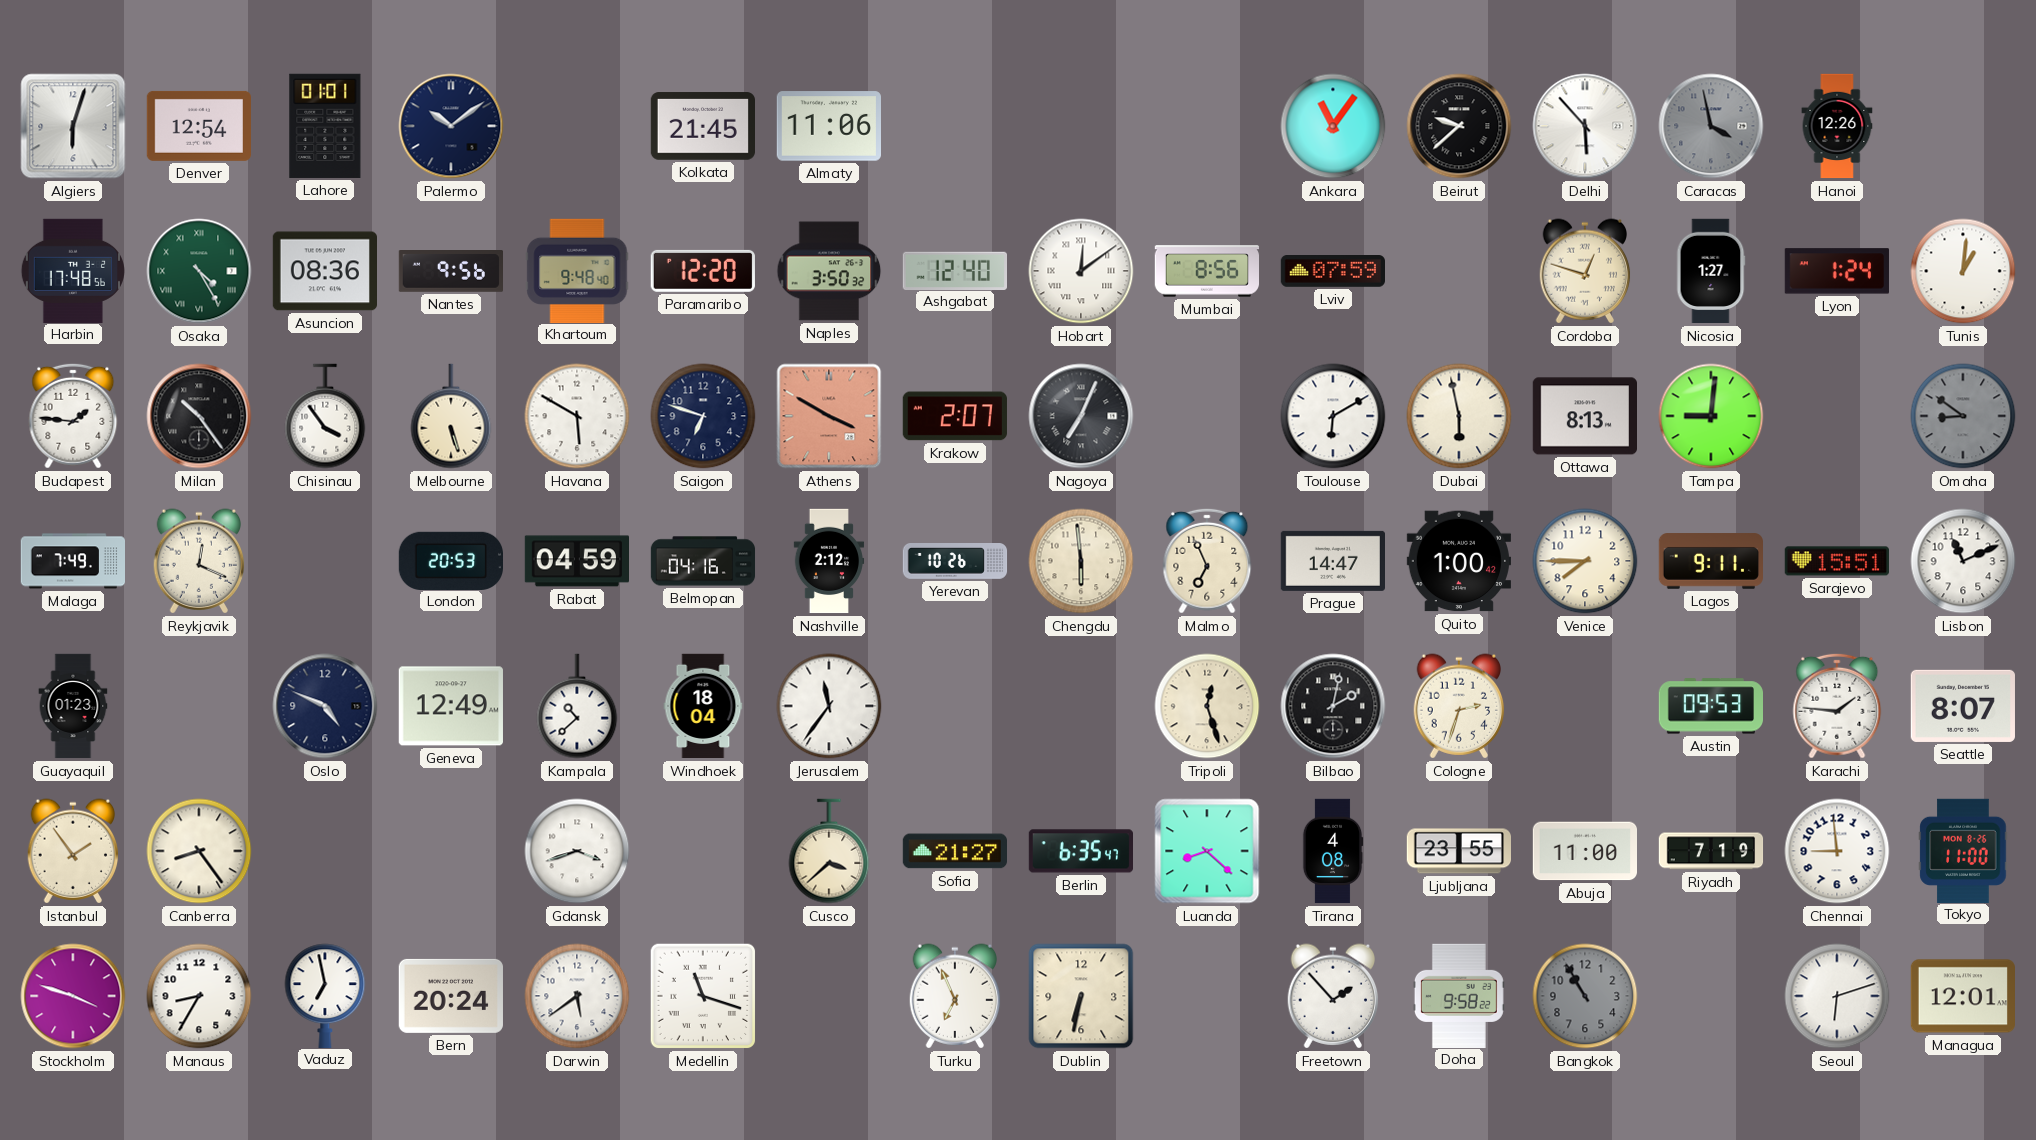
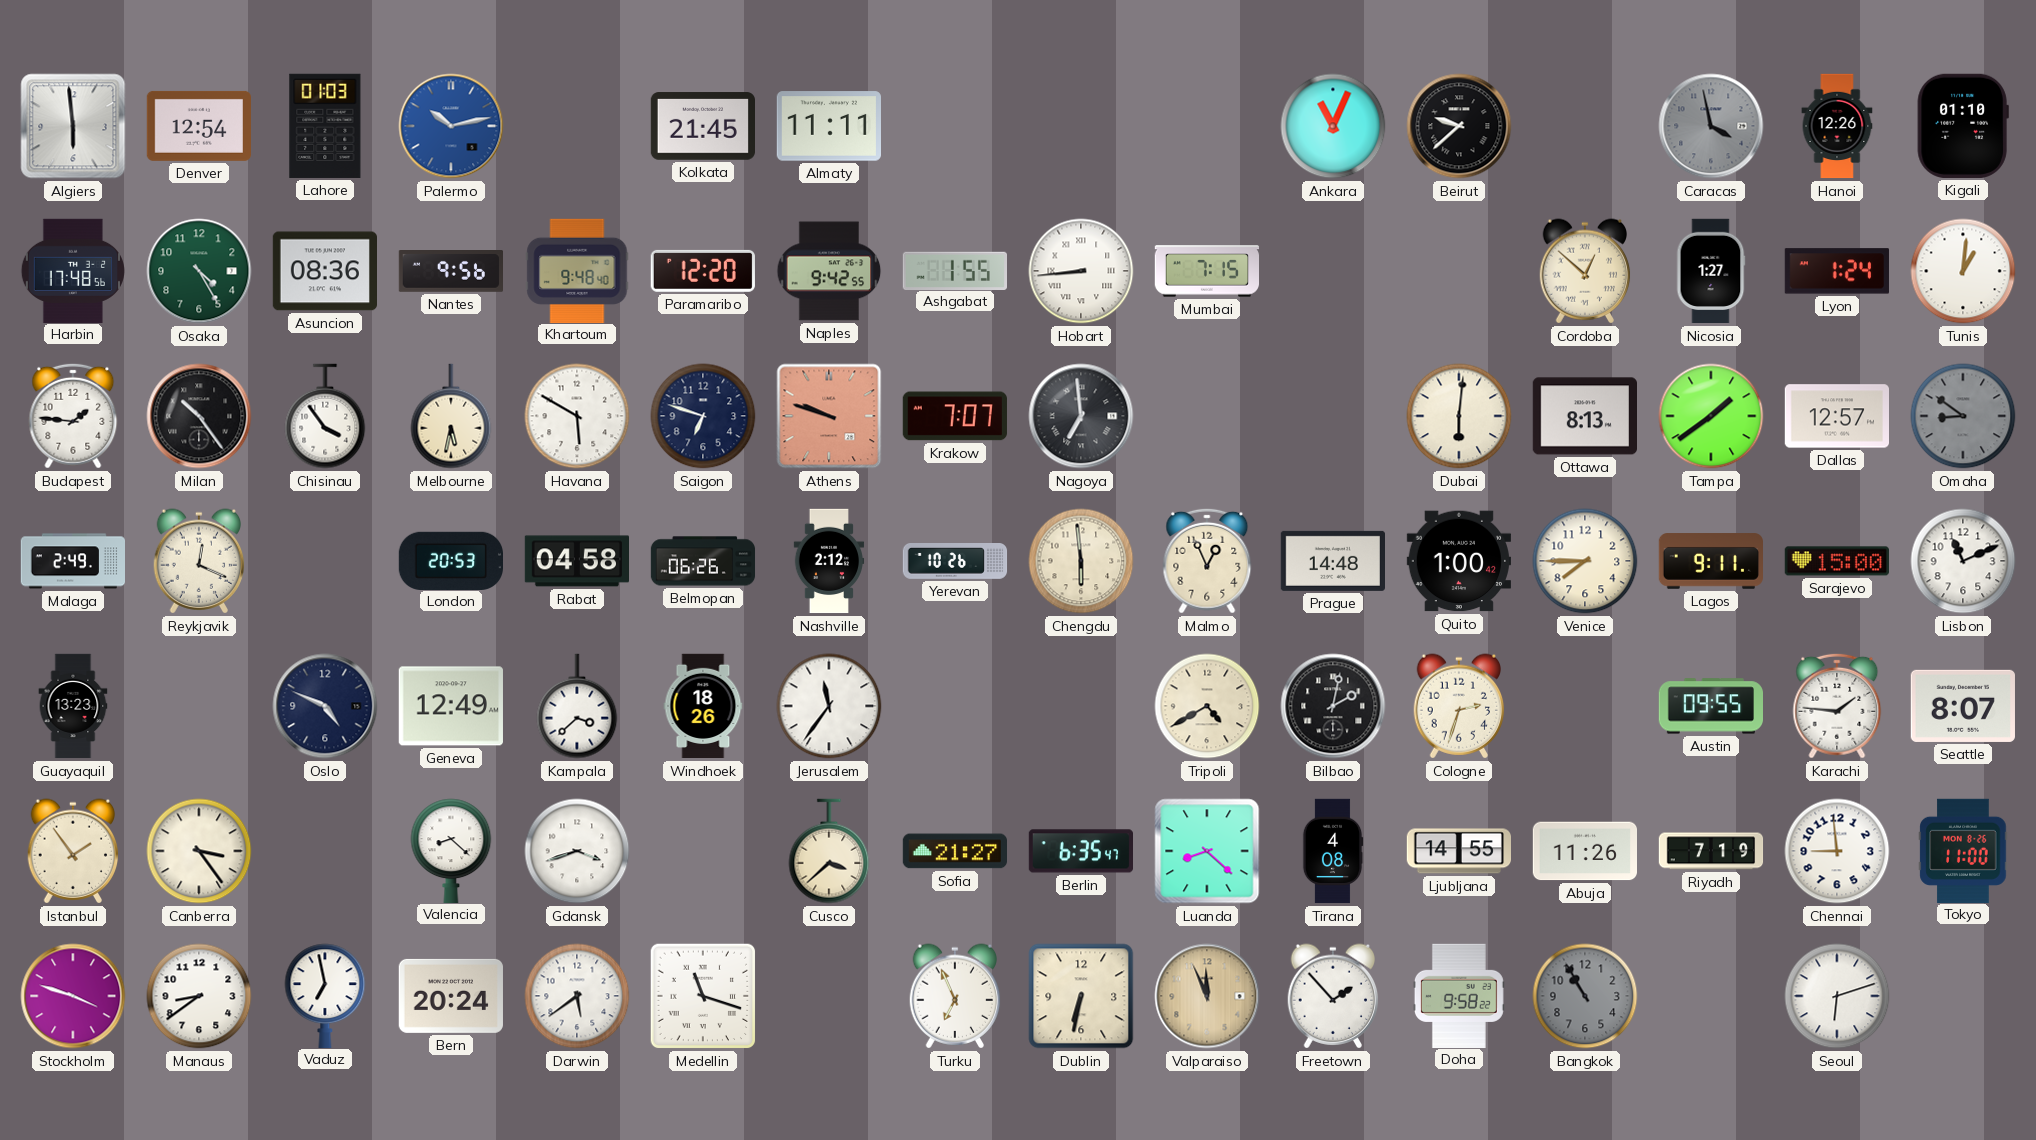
Algiers: 6:03 -> 5:59 (73, 126)
Lahore: 01:01 -> 01:03 (325, 126)
Palermo: 10:09 -> 10:13 (451, 126)
Palermo dial: navy -> blue (451, 126)
Almaty: 11:06 -> 11:11 (828, 126)
Ankara: 11:06 -> 11:04 (1333, 126)
Delhi: 5:53 -> none (1585, 126)
Kigali: none -> 01:10 (1963, 126)
Osaka numerals: Roman -> Arabic (199, 271)
Naples: 3:50 -> 9:42 (829, 271)
Ashgabat: 12:40 -> 1:55 (954, 270)
Hobart: 12:09 -> 8:44 (1081, 271)
Mumbai: 8:56 -> 7:15 (1207, 271)
Lviv: 07:59 -> none (1332, 272)
Cordoba: 12:48 -> 12:52 (1585, 271)
Melbourne: 5:27 -> 5:32 (451, 416)
Athens: 3:50 -> 9:48 (829, 416)
Krakow: 2:07 -> 7:07 (955, 416)
Nagoya: 7:04 -> 6:59 (1081, 416)
Toulouse: 6:10 -> none (1333, 416)
Dubai: 5:58 -> 6:01 (1459, 416)
Tampa: 9:01 -> 1:39 (1711, 416)
Dallas: none -> 12:57 (1836, 416)
Malaga: 7:49 -> 2:49 (73, 561)
Rabat: 04:59 -> 04:58 (576, 561)
Belmopan: 04:16 -> 06:26 (703, 561)
Malmo: 6:56 -> 12:56 (1207, 561)
Prague: 14:47 -> 14:48 (1332, 561)
Sarajevo: 15:51 -> 15:00 (1837, 561)
Guayaquil: 01:23 -> 13:23 (73, 706)
Kampala: 10:38 -> 3:38 (577, 706)
Windhoek: 18:04 -> 18:26 (703, 706)
Tripoli: 12:27 -> 4:40 (1207, 706)
Austin: 09:53 -> 09:55 (1710, 706)
Canberra: 8:24 -> 3:24 (199, 851)
Valencia: none -> 8:22 (451, 850)
Ljubljana: 23:55 -> 14:55 (1458, 851)
Abuja: 11:00 -> 11:26 (1584, 851)
Manaus: 8:35 -> 8:39 (199, 996)
Valparaiso: none -> 11:56 (1207, 996)
Managua: 12:01 -> none (1962, 996)
